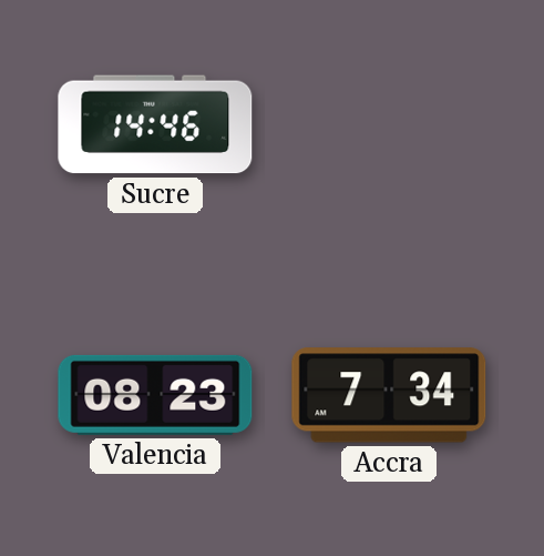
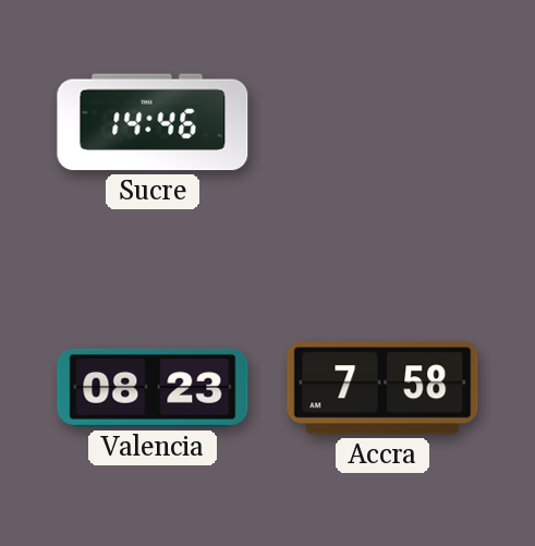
Accra: 7:34 -> 7:58 (382, 388)
